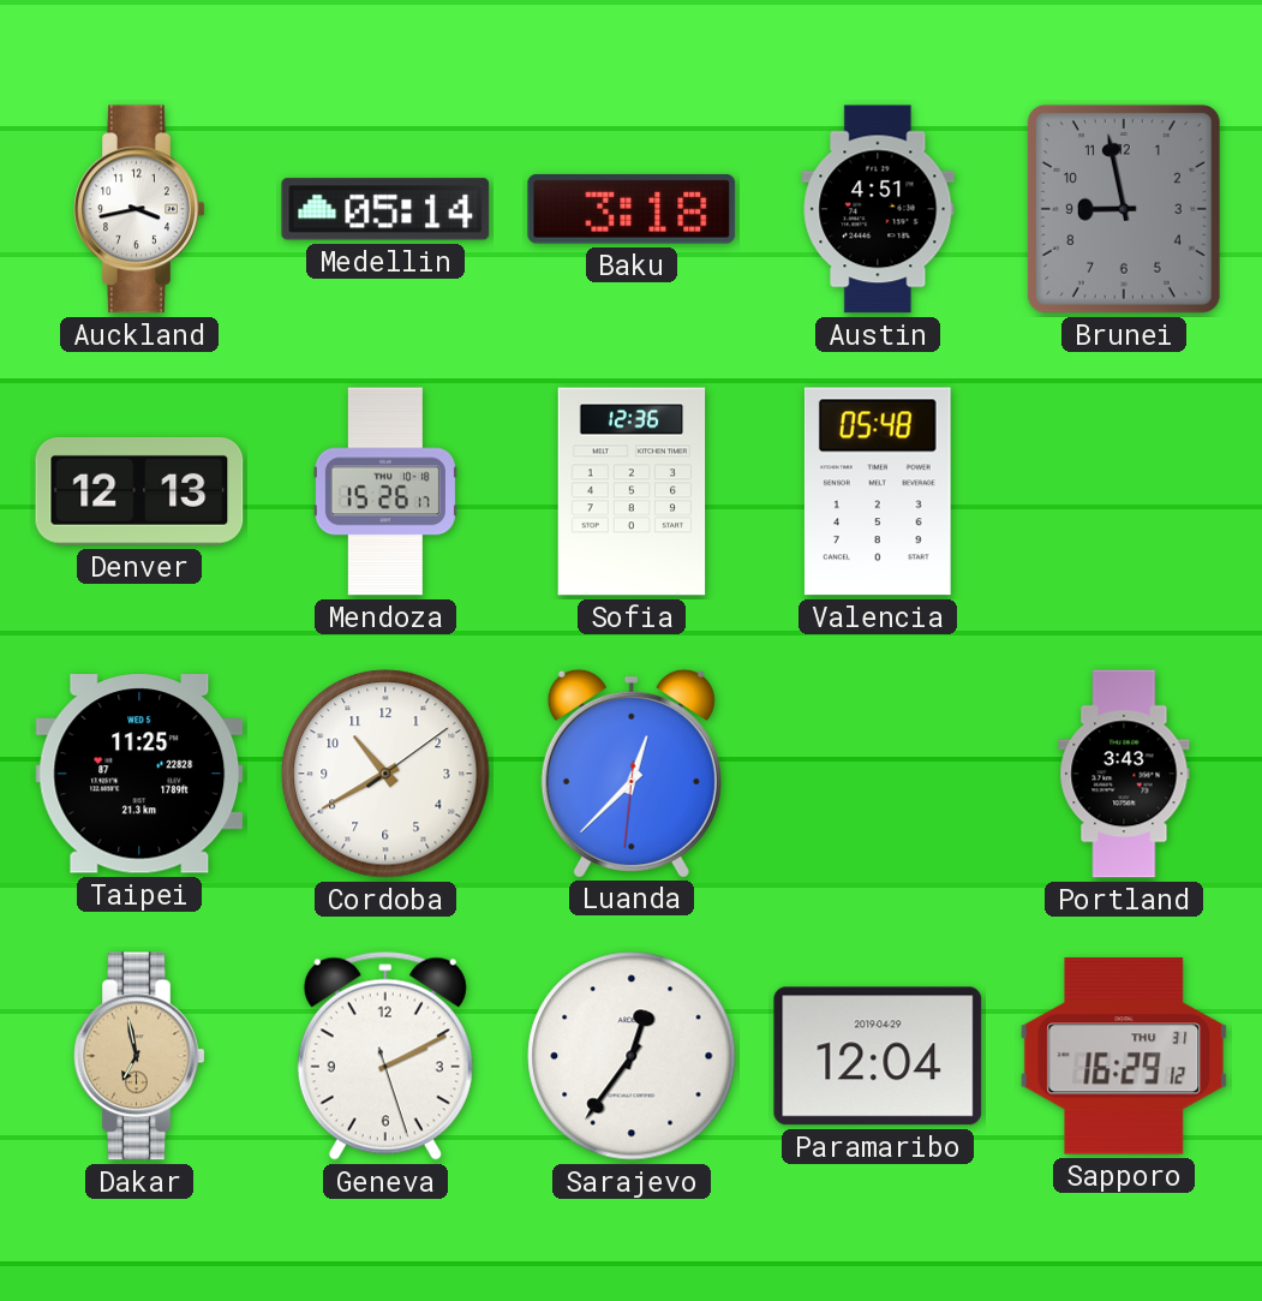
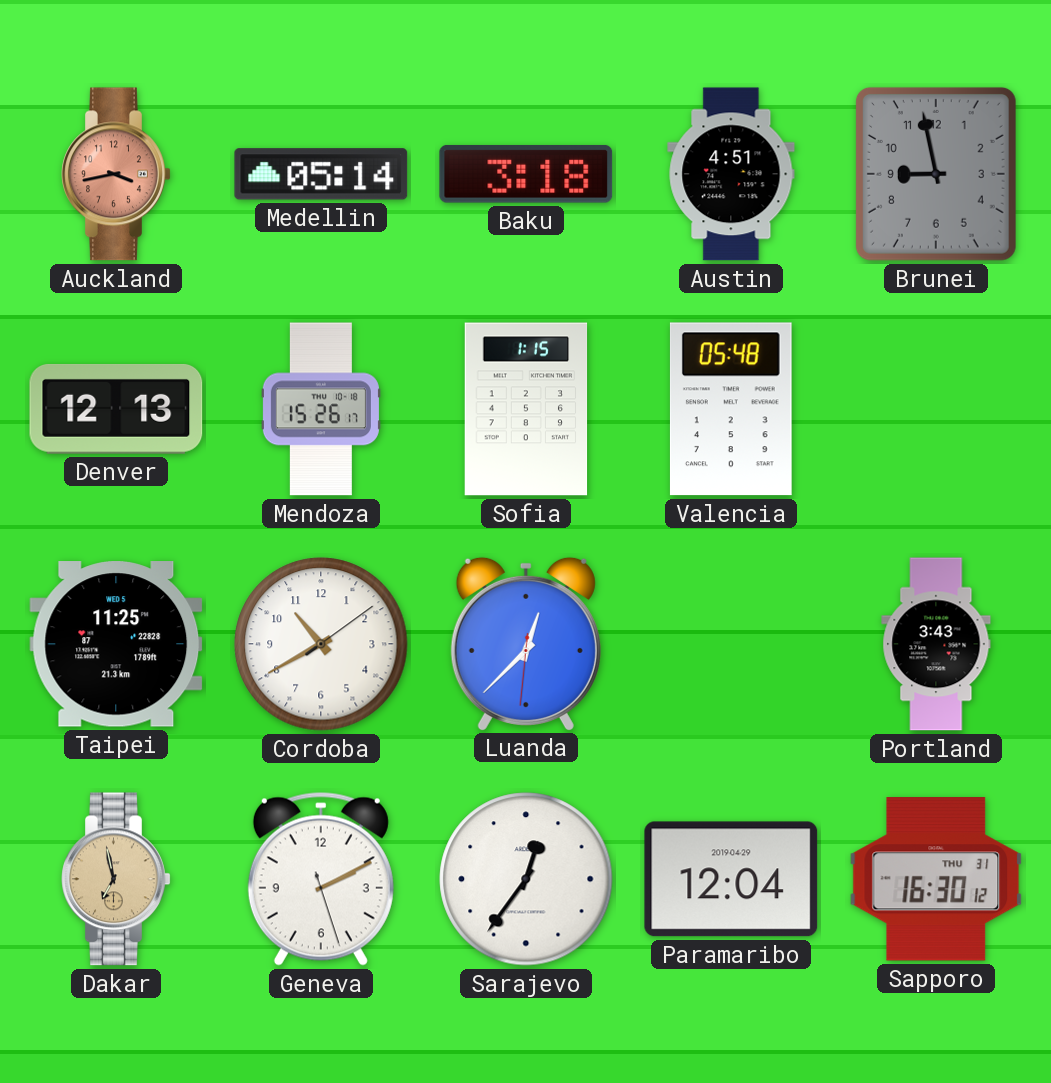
Auckland dial: white -> salmon (116, 174)
Sofia: 12:36 -> 1:15 (526, 409)
Sapporo: 16:29 -> 16:30 (936, 879)
